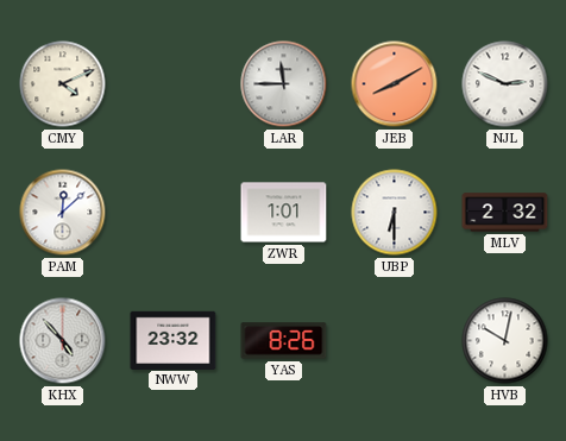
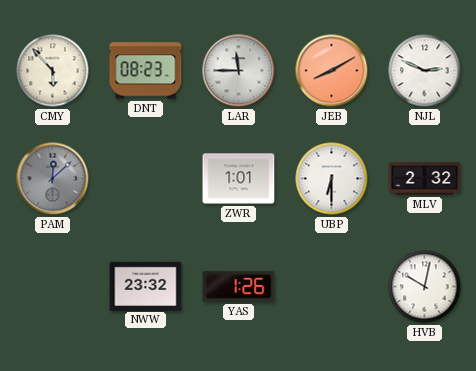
CMY: 4:11 -> 5:53 (53, 71)
DNT: none -> 08:23 (146, 71)
PAM dial: white -> grey (53, 179)
KHX: 4:53 -> none (63, 341)
YAS: 8:26 -> 1:26 (239, 287)
